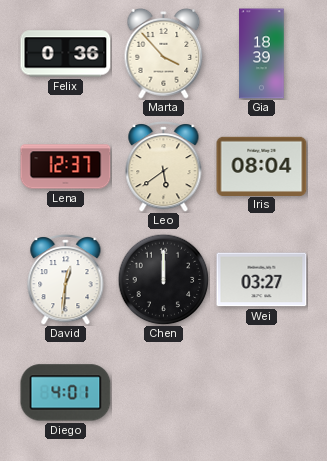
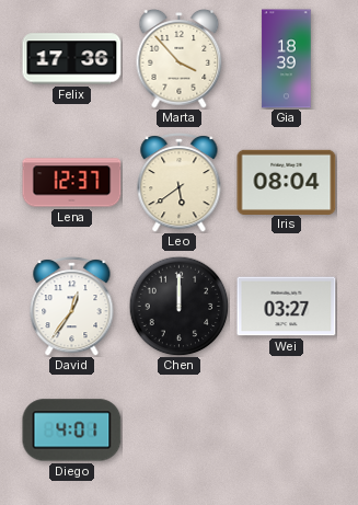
Felix: 0:36 -> 17:36 (72, 59)
David: 12:31 -> 12:36 (72, 307)
